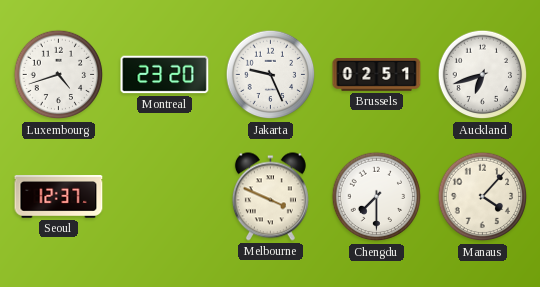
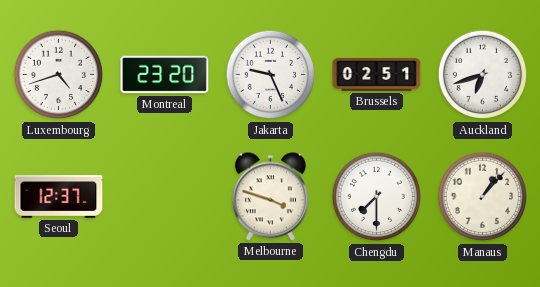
Melbourne: 3:49 -> 3:48 (270, 197)
Manaus: 4:07 -> 1:07 (483, 197)
